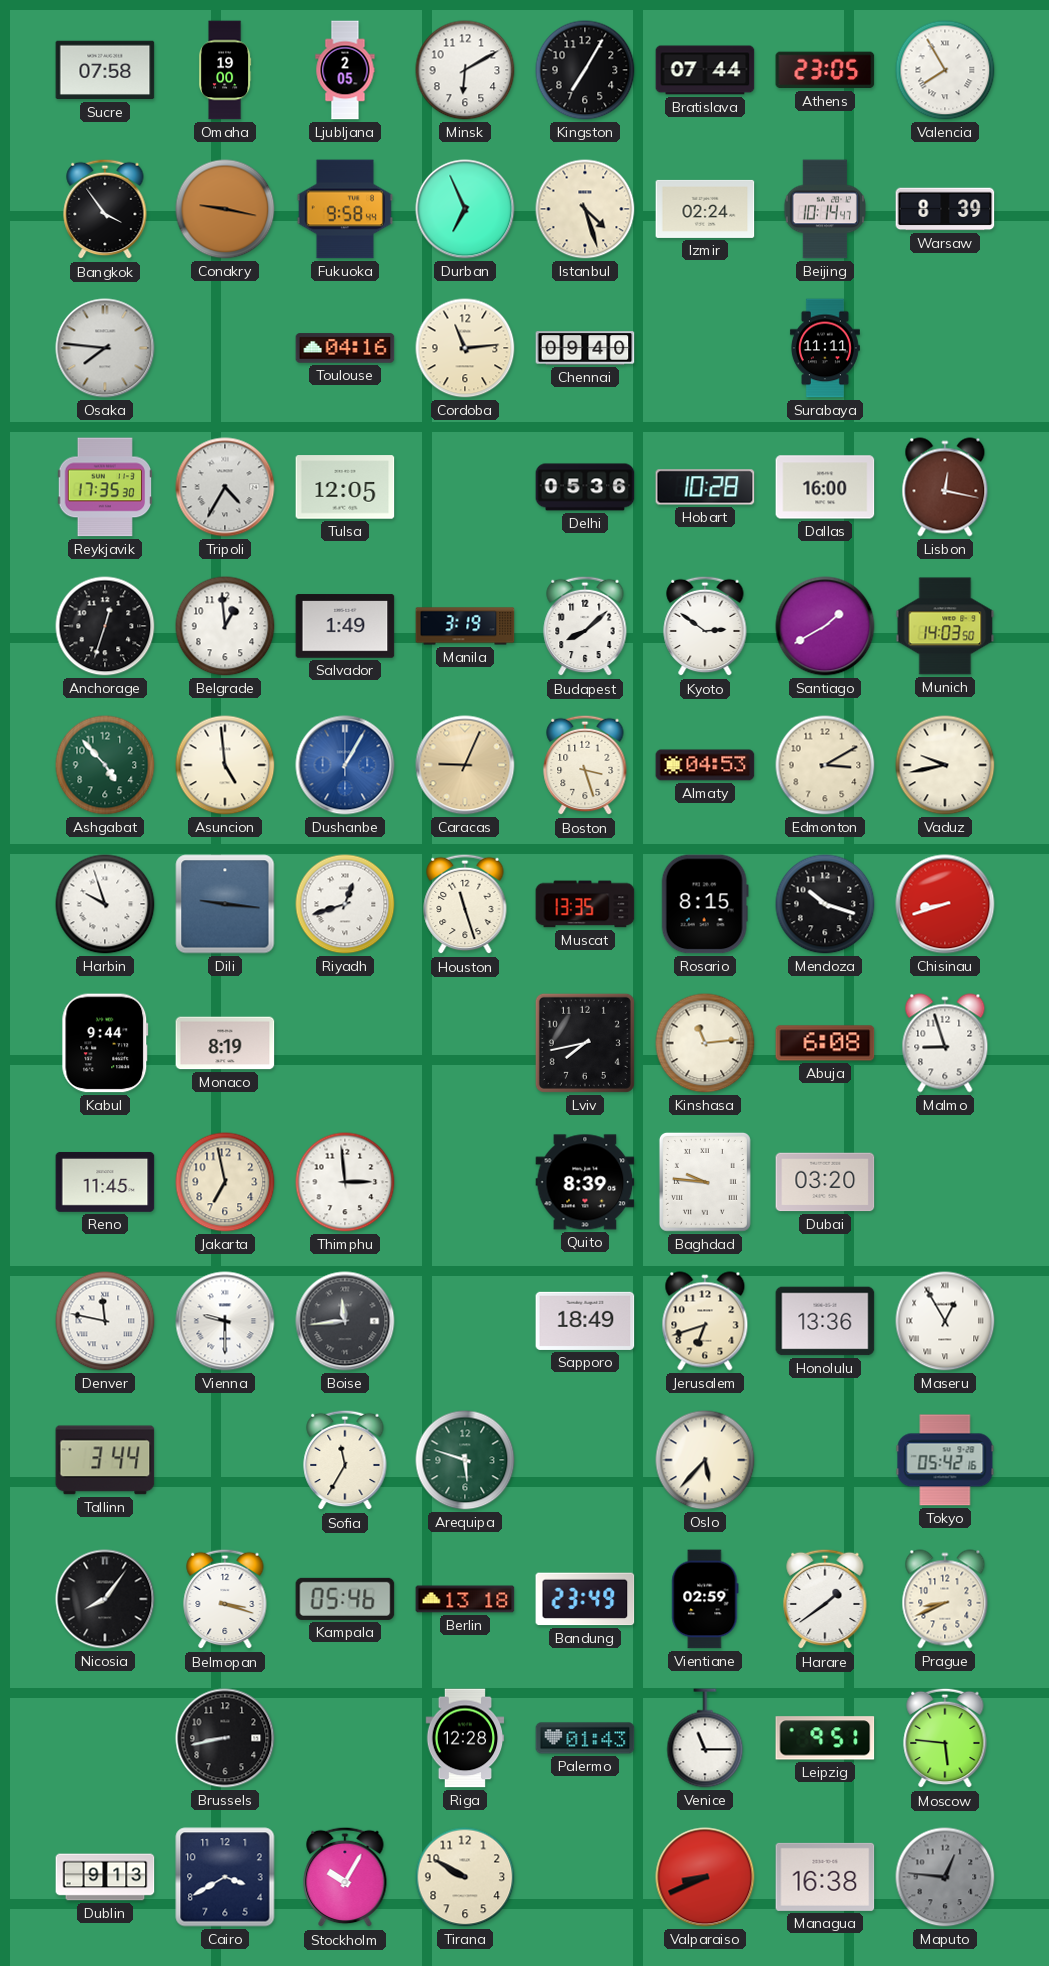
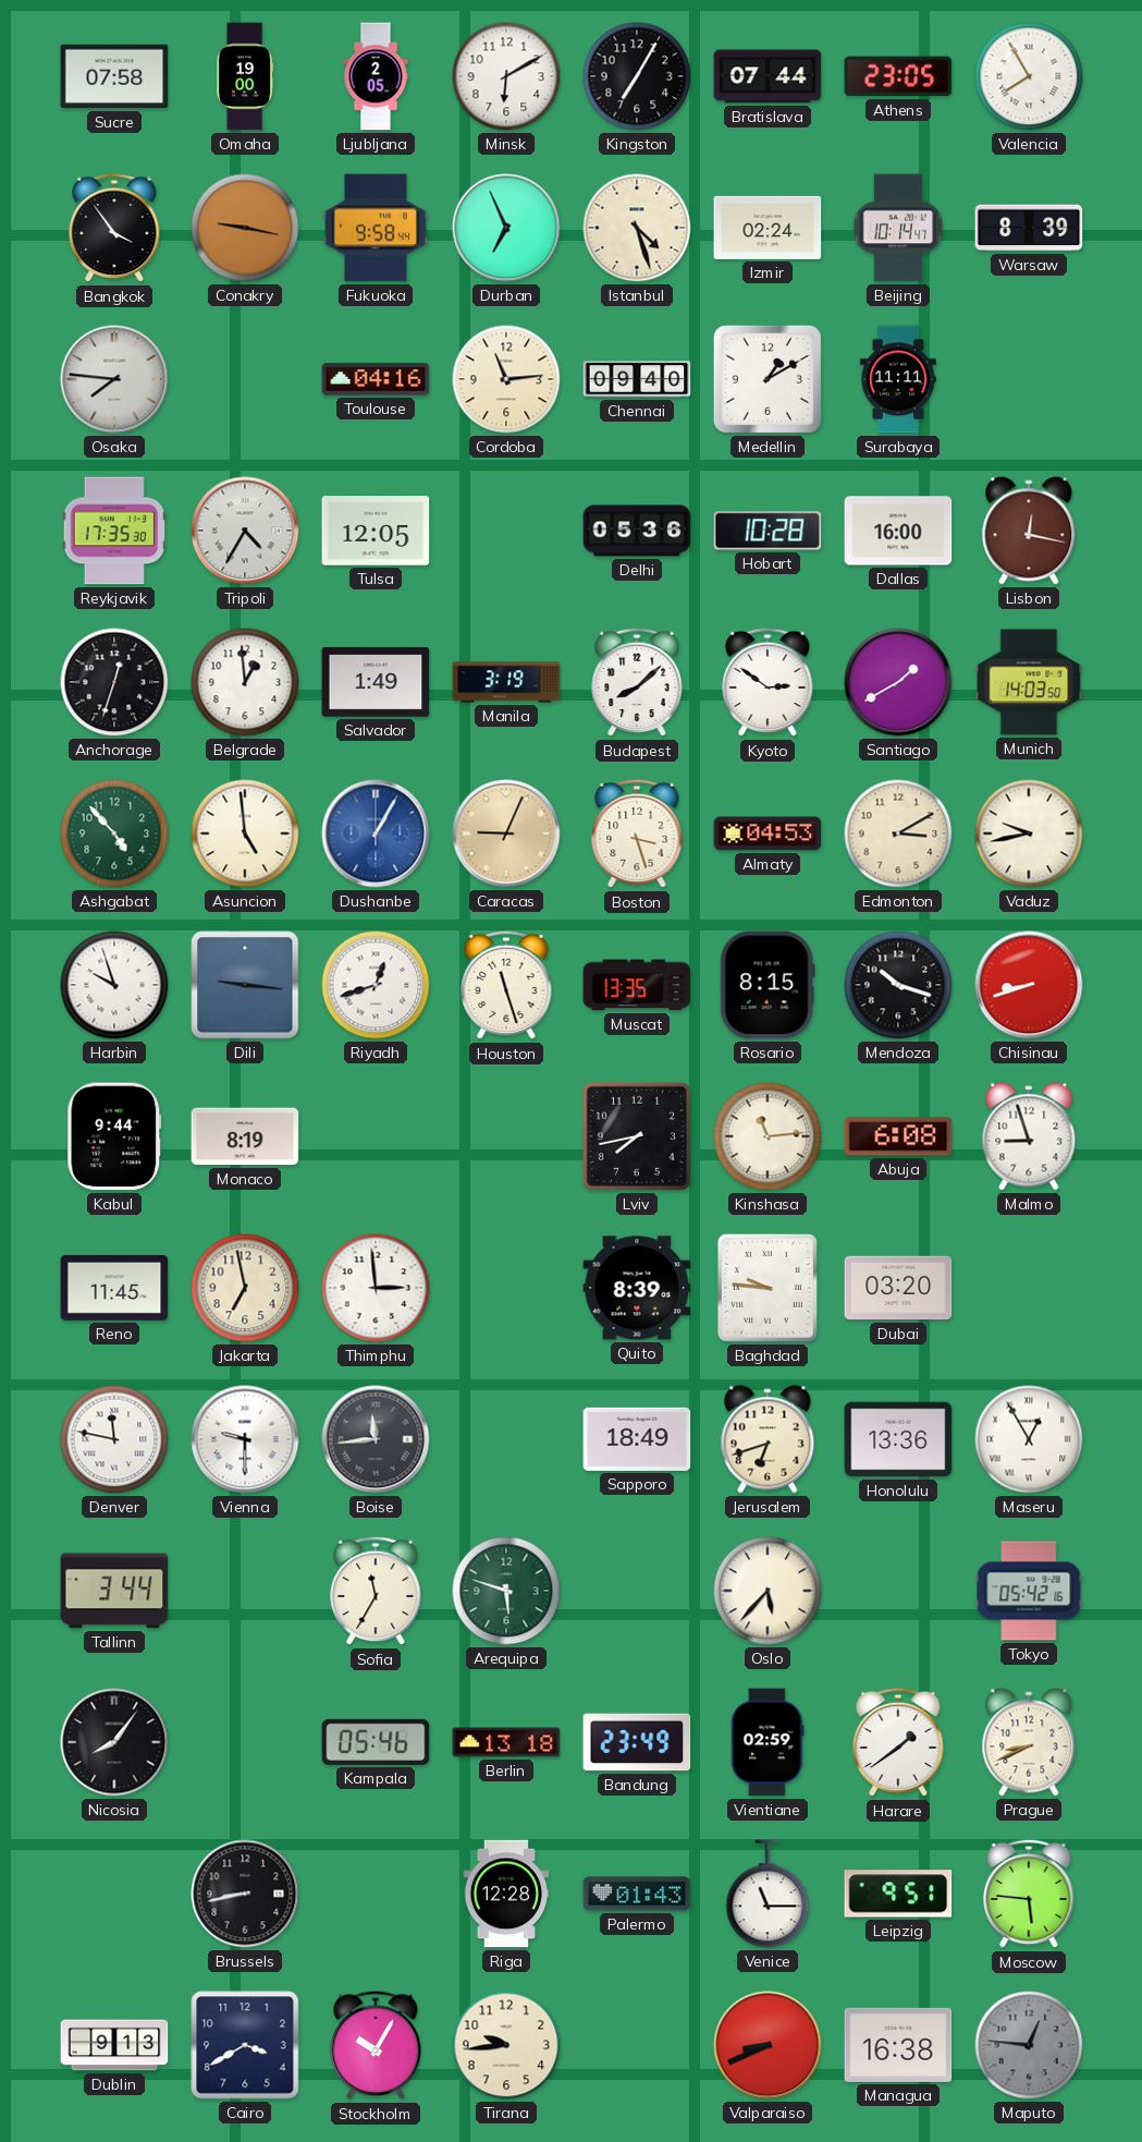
Medellin: none -> 1:10 (768, 379)
Belmopan: 3:18 -> none (225, 1599)
Tirana: 9:50 -> 9:44 (506, 2045)
